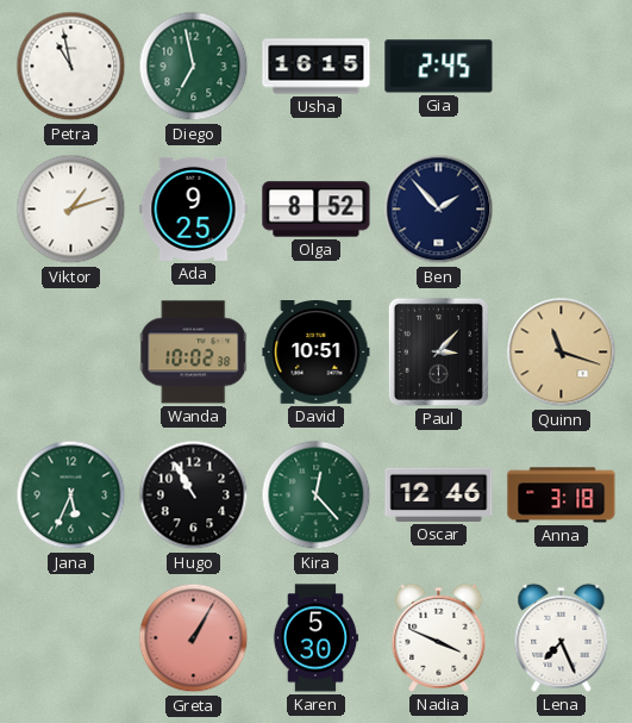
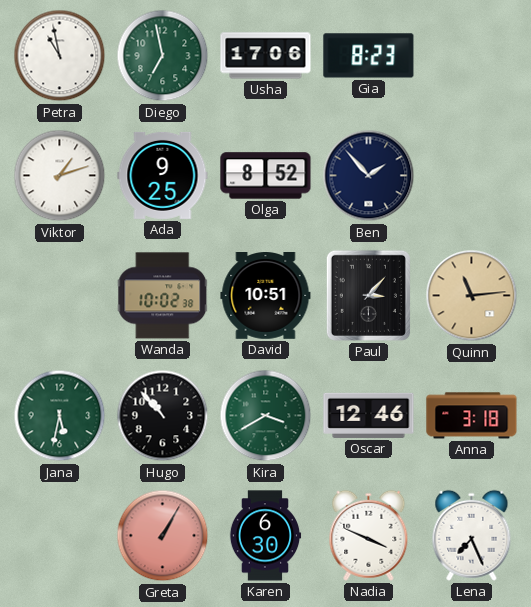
Usha: 16:15 -> 17:06 (266, 56)
Gia: 2:45 -> 8:23 (369, 56)
Quinn: 11:18 -> 11:14 (472, 296)
Jana: 5:34 -> 5:32 (60, 416)
Hugo: 10:55 -> 10:53 (163, 416)
Kira: 12:23 -> 3:40 (266, 416)
Karen: 5:30 -> 6:30 (265, 536)
